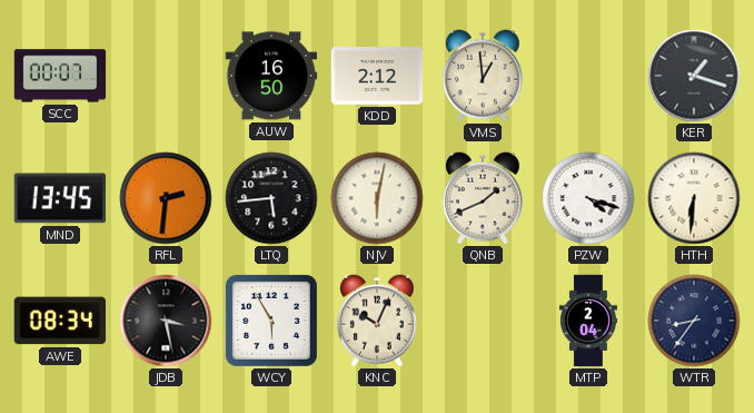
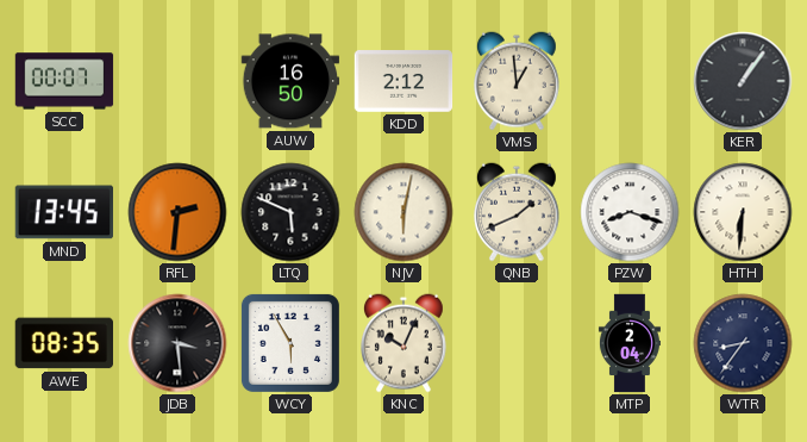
KER: 1:18 -> 1:06 (743, 81)
LTQ: 5:44 -> 5:49 (290, 212)
PZW: 4:18 -> 8:18 (630, 212)
AWE: 08:34 -> 08:35 (63, 343)
JDB: 3:28 -> 3:29 (177, 343)
